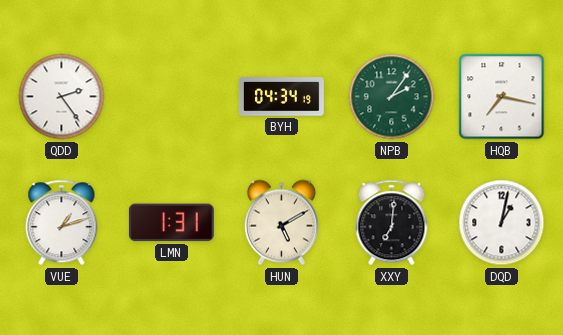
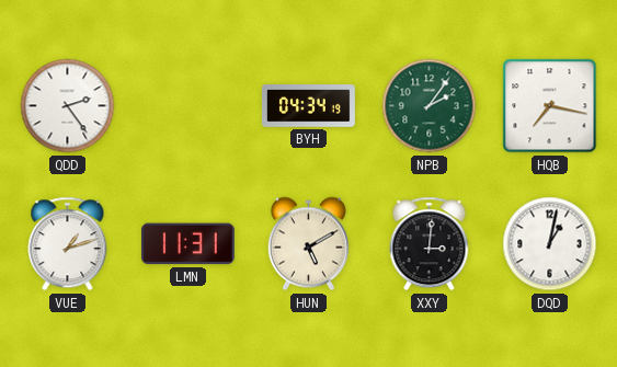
LMN: 1:31 -> 11:31 (187, 244)
XXY: 7:01 -> 3:01 (430, 244)
